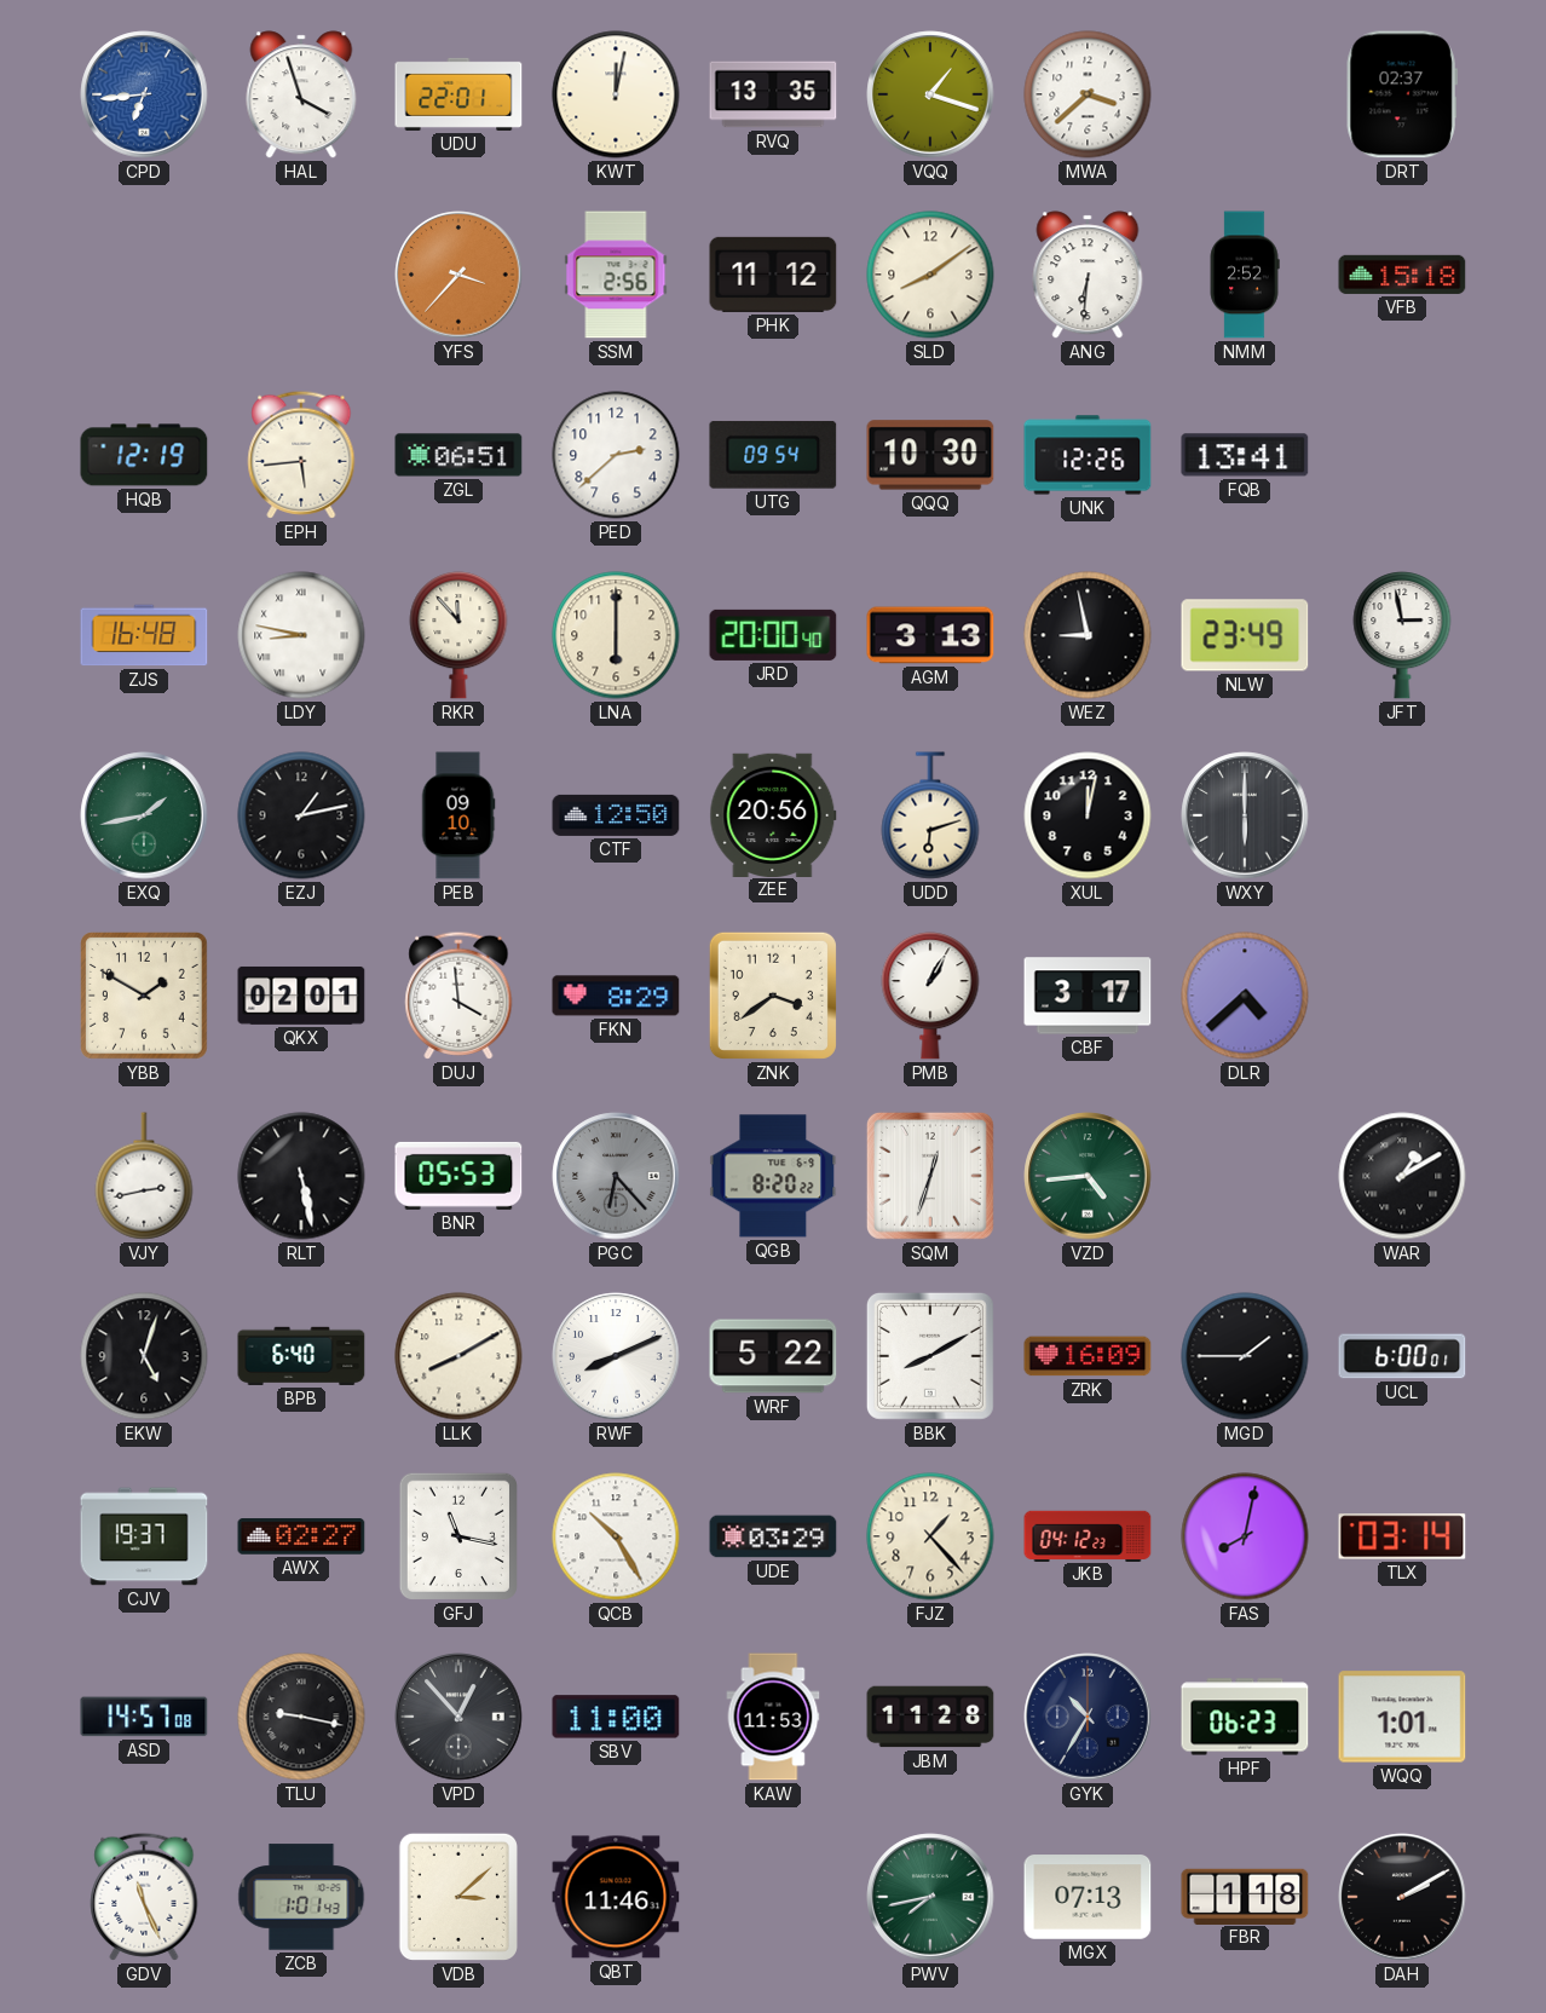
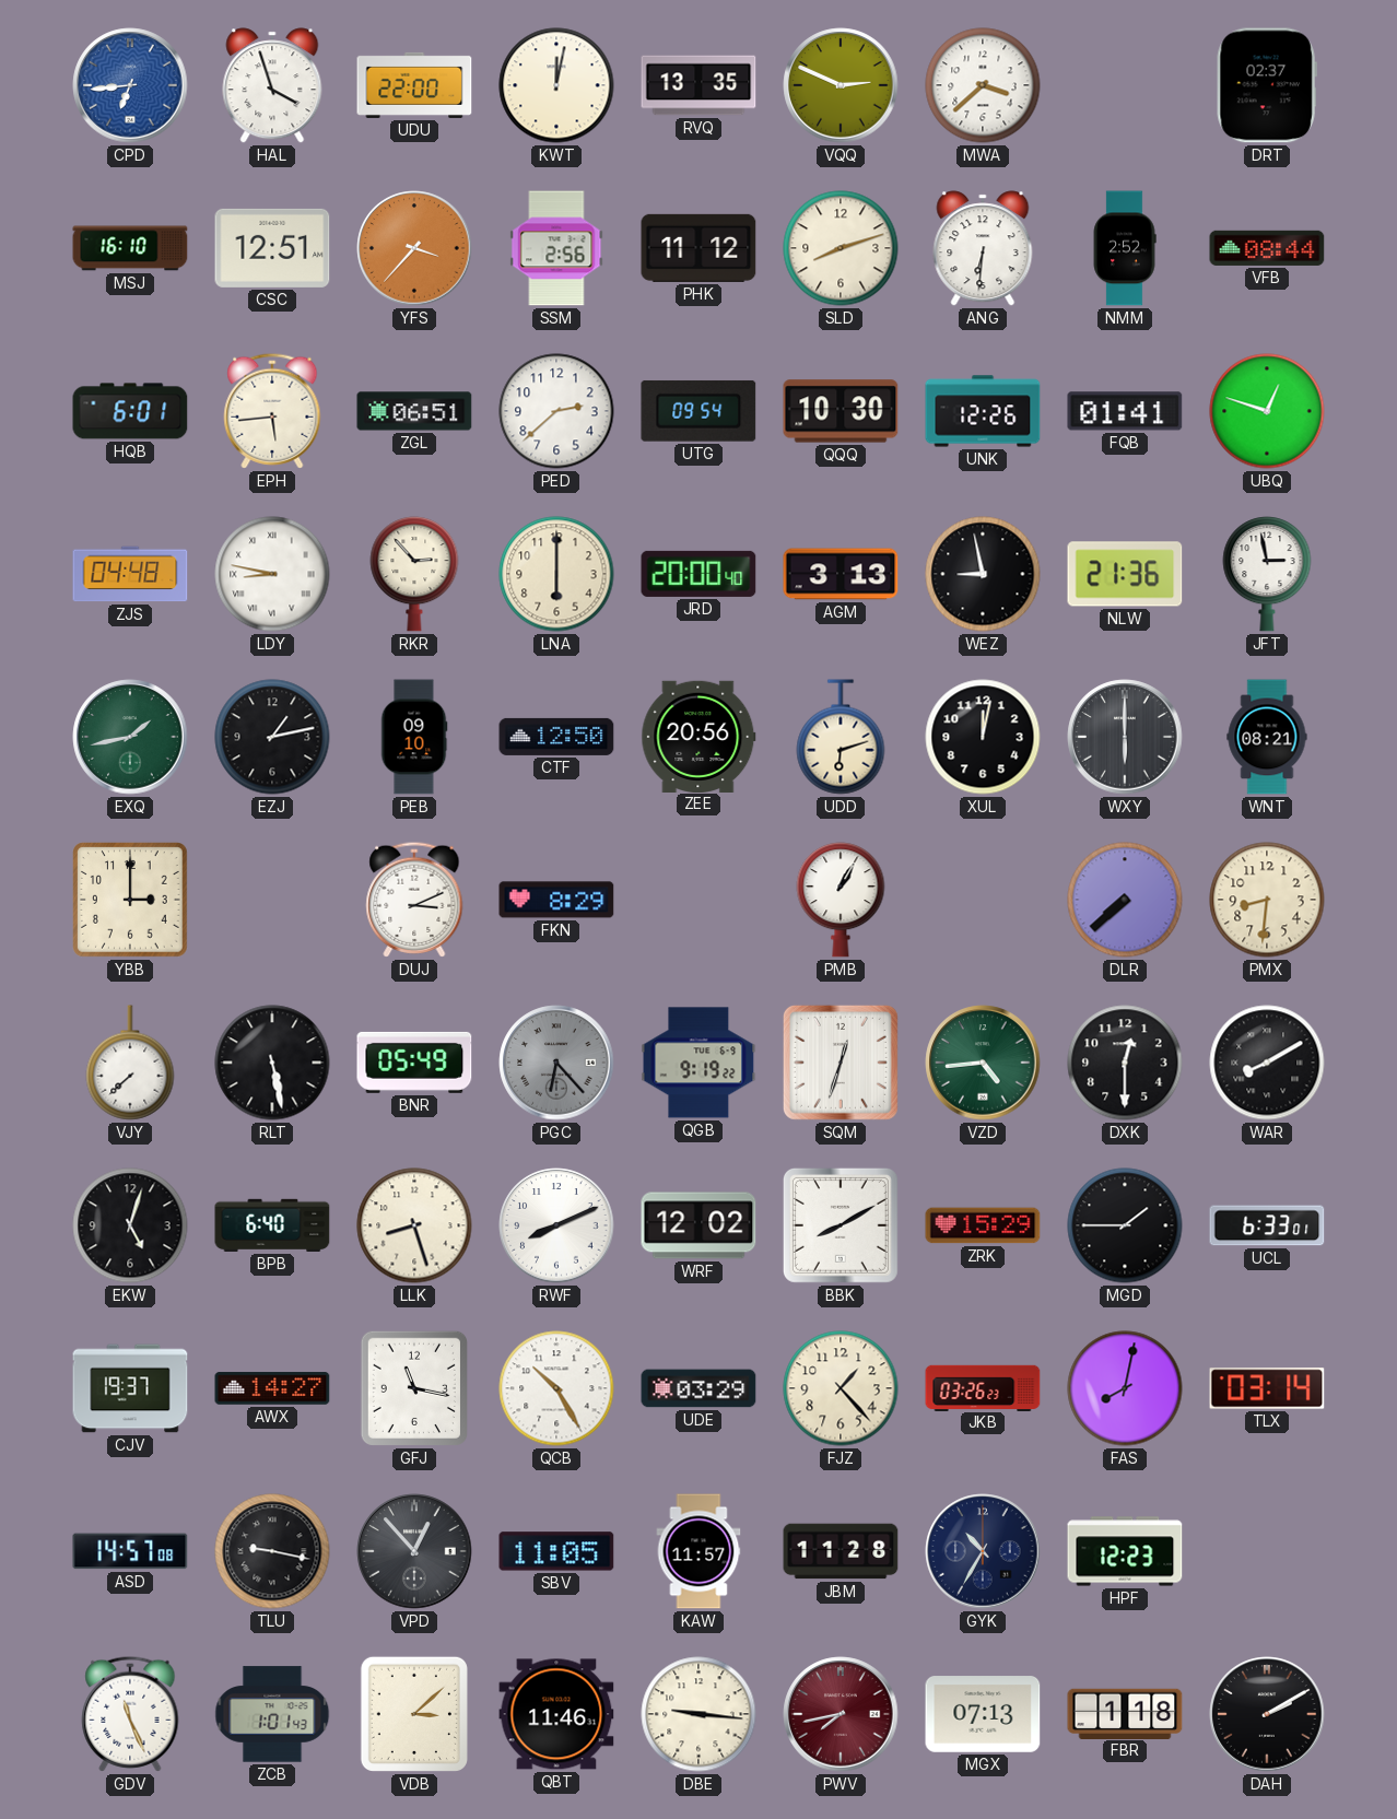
UDU: 22:01 -> 22:00 (414, 85)
VQQ: 1:18 -> 2:49 (841, 85)
MSJ: none -> 16:10 (130, 248)
CSC: none -> 12:51 (272, 248)
SLD: 8:09 -> 8:12 (841, 248)
VFB: 15:18 -> 08:44 (1267, 248)
HQB: 12:19 -> 6:01 (130, 411)
FQB: 13:41 -> 01:41 (1125, 411)
UBQ: none -> 12:48 (1267, 411)
ZJS: 16:48 -> 04:48 (130, 574)
RKR: 11:53 -> 2:53 (414, 574)
NLW: 23:49 -> 21:36 (1125, 574)
WNT: none -> 08:21 (1267, 737)
YBB: 1:50 -> 3:00 (131, 901)
QKX: 02:01 -> none (301, 996)
DUJ: 3:59 -> 3:11 (414, 900)
ZNK: 3:39 -> none (773, 996)
CBF: 3:17 -> none (1088, 996)
DLR: 4:38 -> 7:38 (1125, 900)
PMX: none -> 8:31 (1267, 900)
VJY: 2:43 -> 7:38 (130, 1063)
BNR: 05:53 -> 05:49 (414, 1063)
QGB: 8:20 -> 9:19 (698, 1063)
DXK: none -> 12:30 (1125, 1063)
WAR: 1:10 -> 8:10 (1267, 1063)
LLK: 8:10 -> 8:27 (414, 1225)
WRF: 5:22 -> 12:02 (698, 1225)
ZRK: 16:09 -> 15:29 (983, 1225)
UCL: 6:00 -> 6:33 (1267, 1225)
AWX: 02:27 -> 14:27 (272, 1388)
JKB: 04:12 -> 03:26 (983, 1387)
SBV: 11:00 -> 11:05 (556, 1551)
KAW: 11:53 -> 11:57 (698, 1551)
HPF: 06:23 -> 12:23 (1125, 1551)
WQQ: 1:01 -> none (1402, 1717)
DBE: none -> 9:16 (698, 1714)
PWV dial: green -> burgundy (841, 1714)
